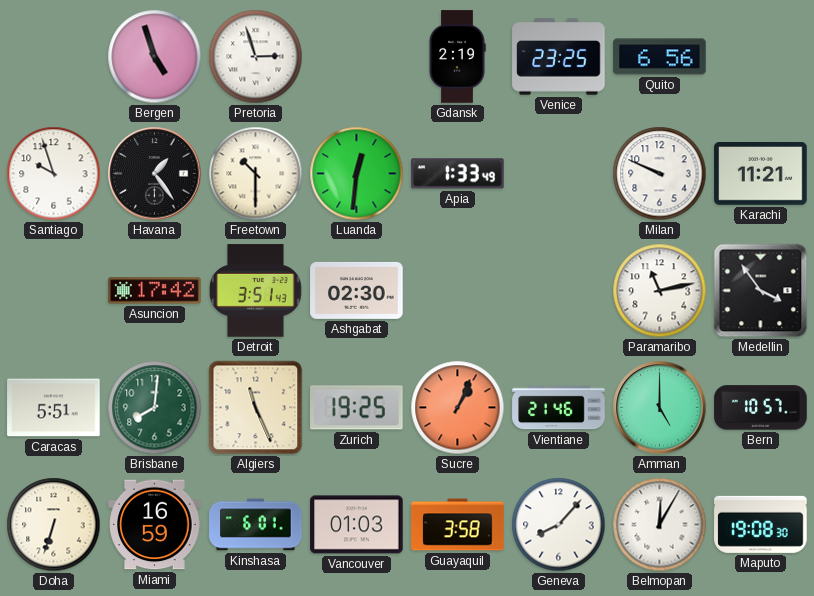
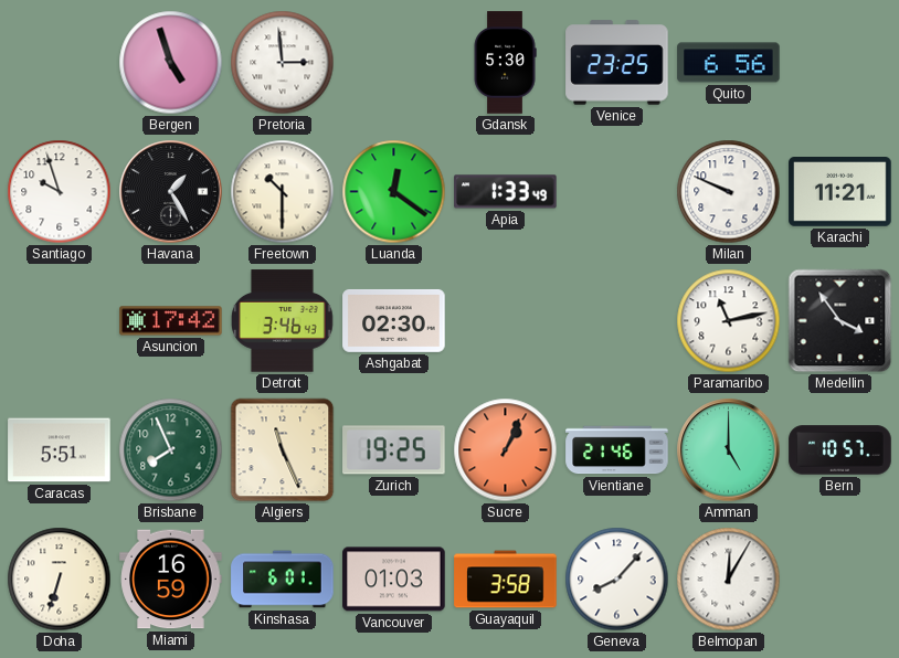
Pretoria: 2:57 -> 2:59 (283, 63)
Gdansk: 2:19 -> 5:30 (505, 63)
Havana: 1:24 -> 1:25 (171, 192)
Luanda: 12:31 -> 12:21 (394, 192)
Detroit: 3:51 -> 3:46 (283, 321)
Brisbane: 8:01 -> 7:56 (171, 450)
Maputo: 19:08 -> none (761, 524)
